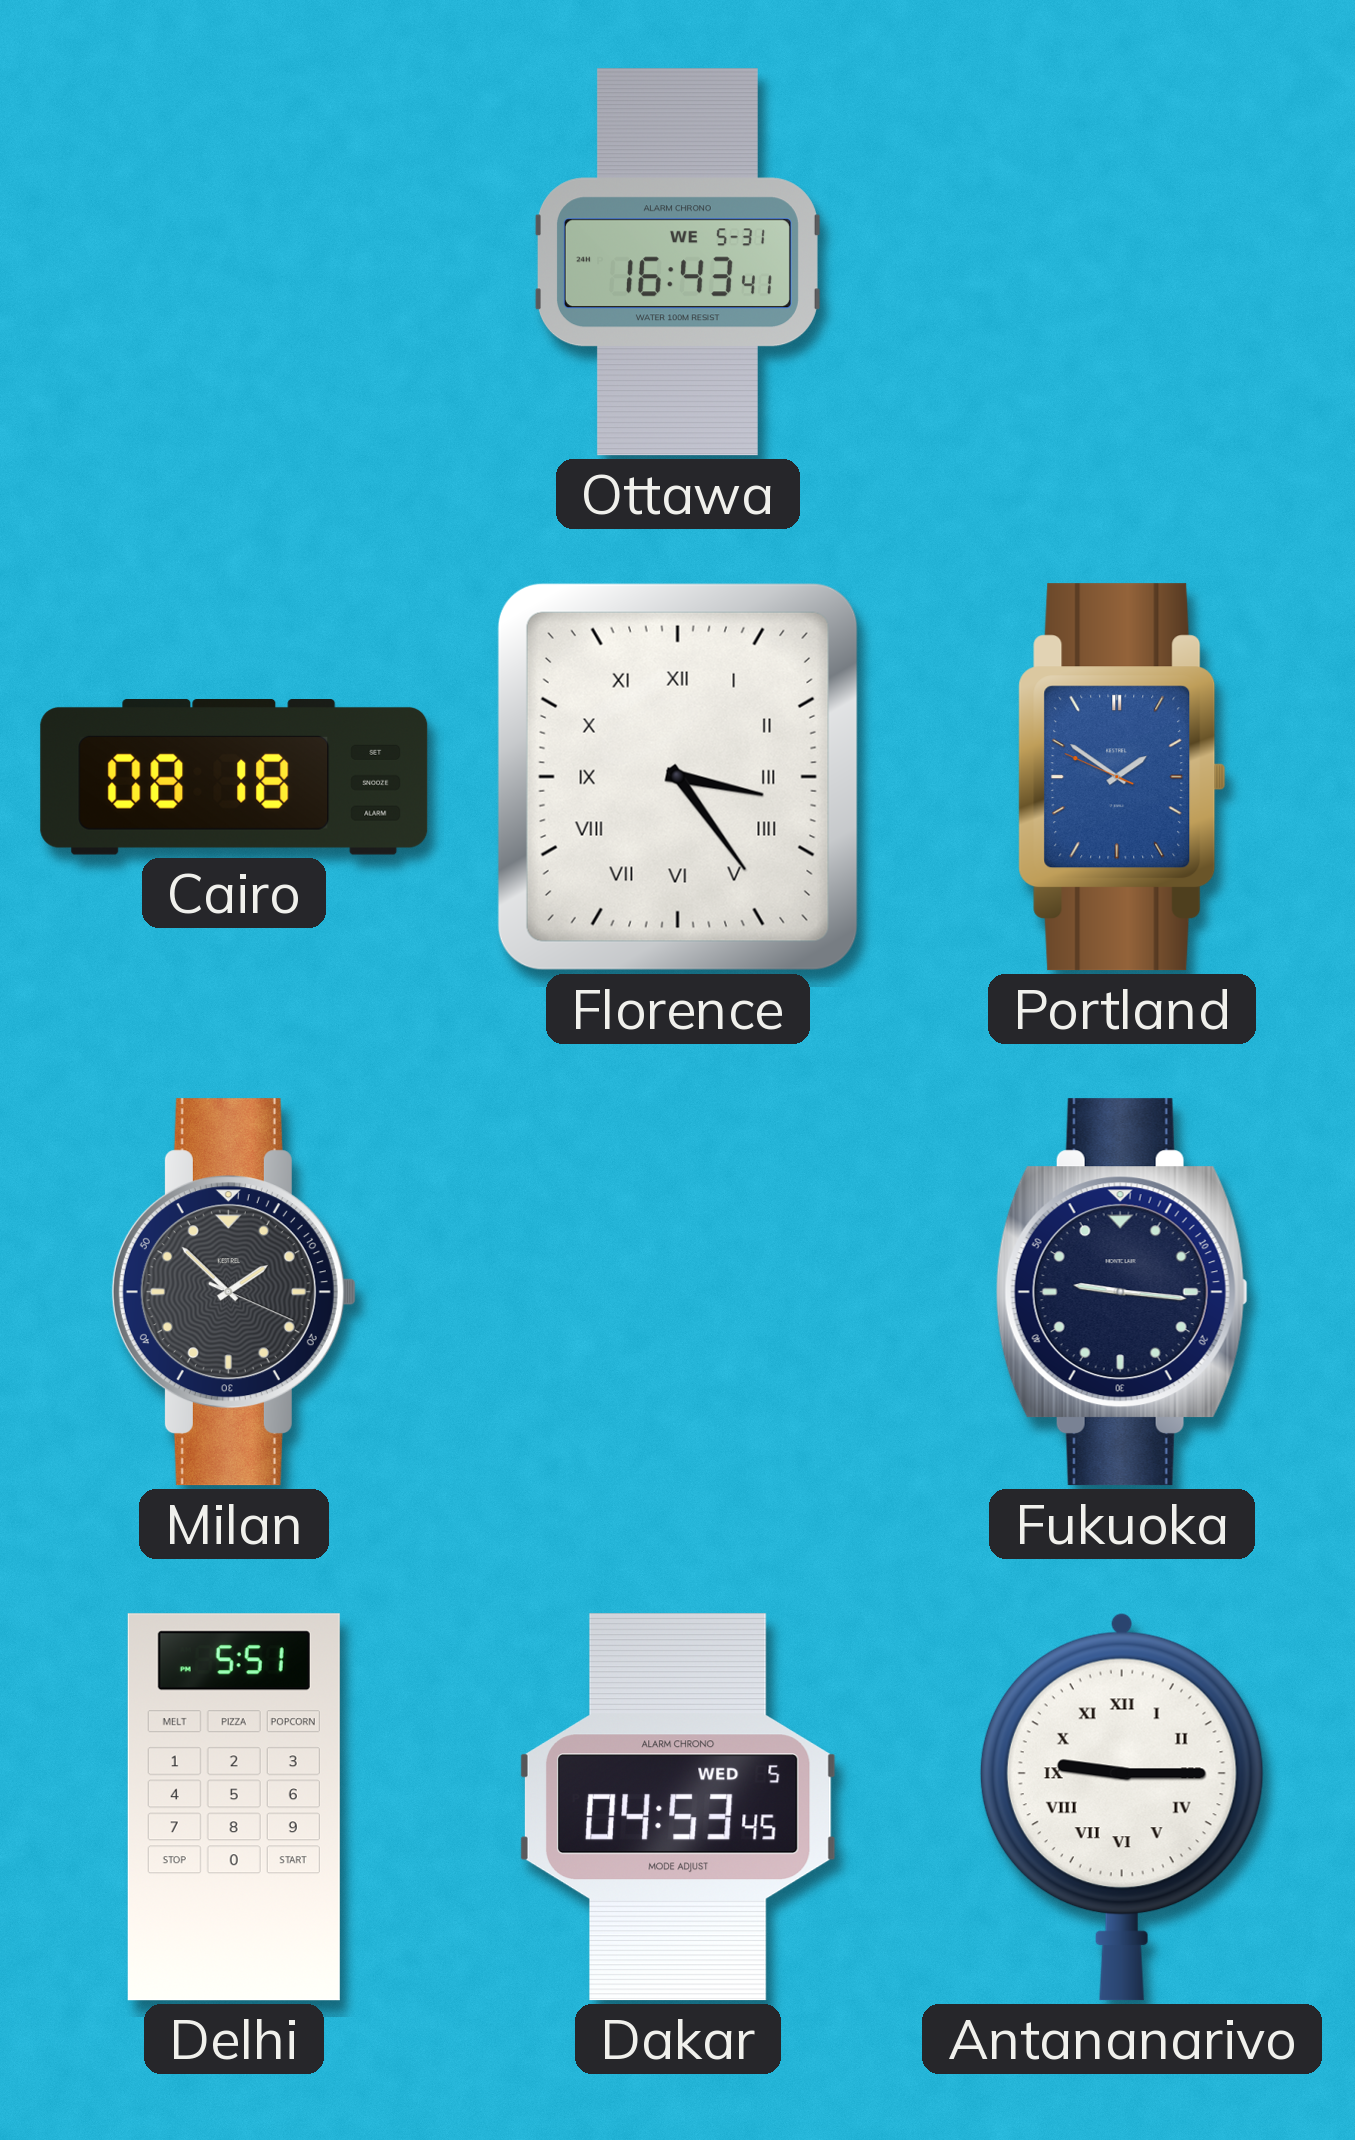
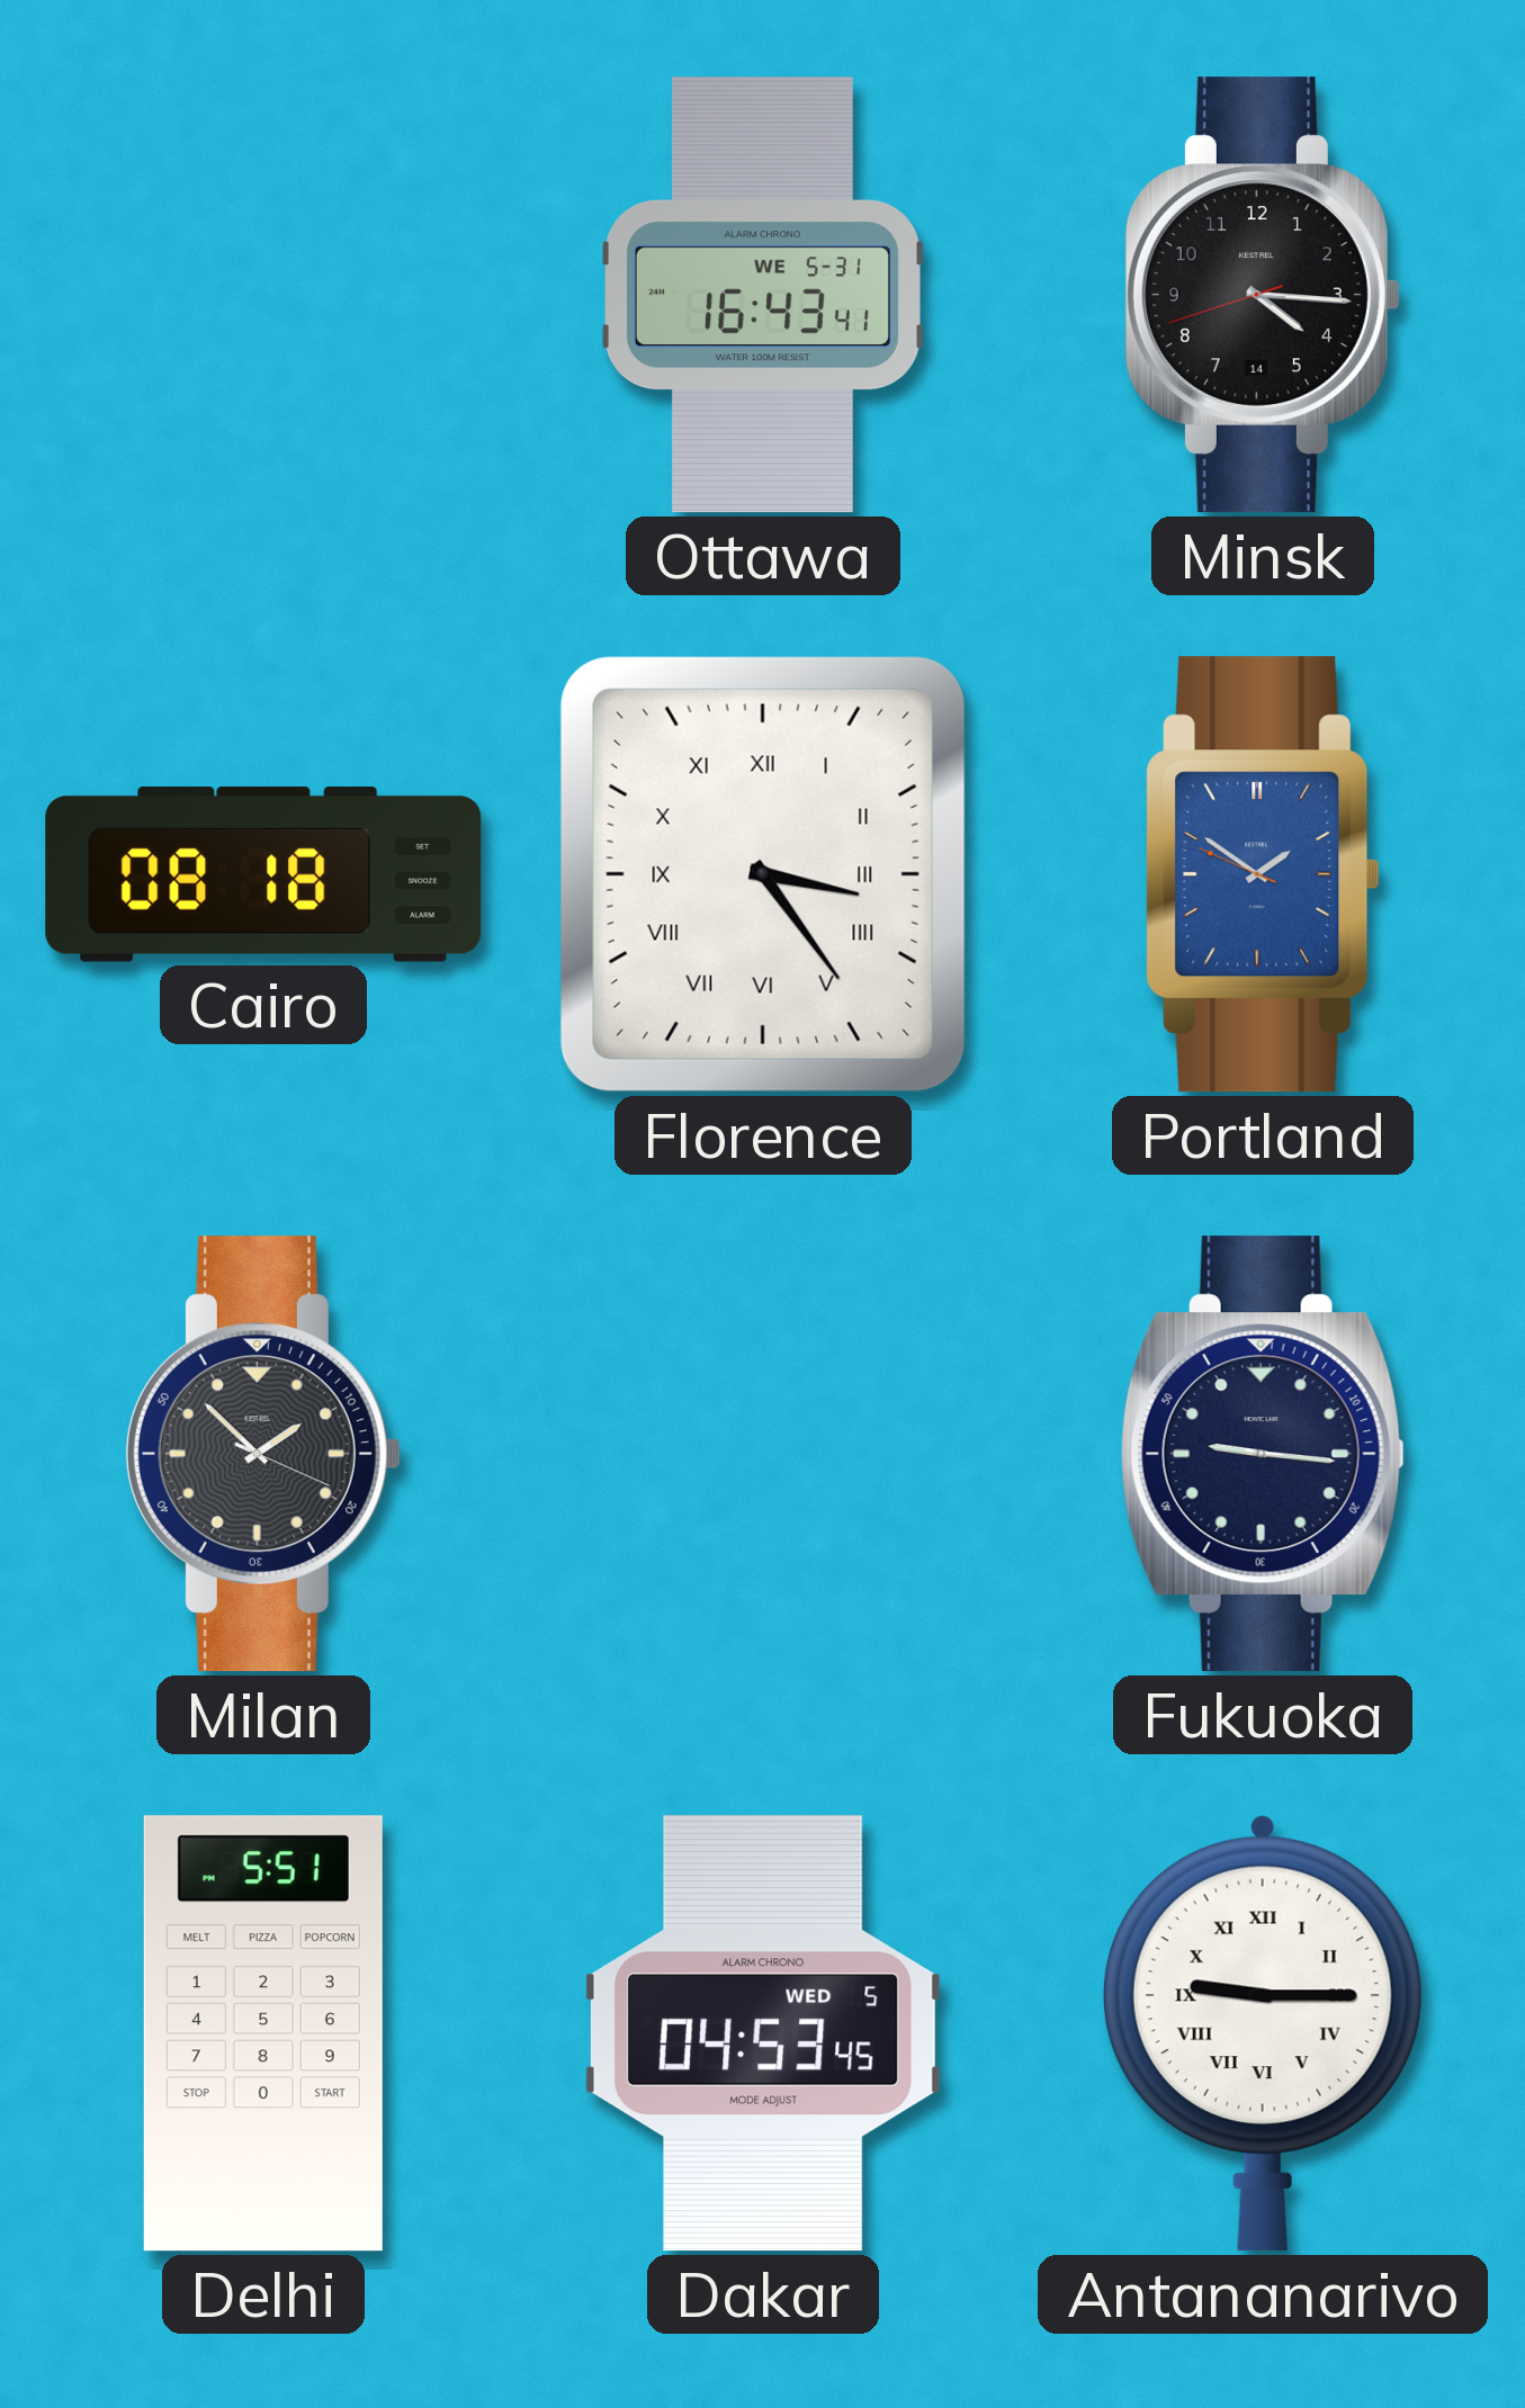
Minsk: none -> 4:15 (1263, 295)
